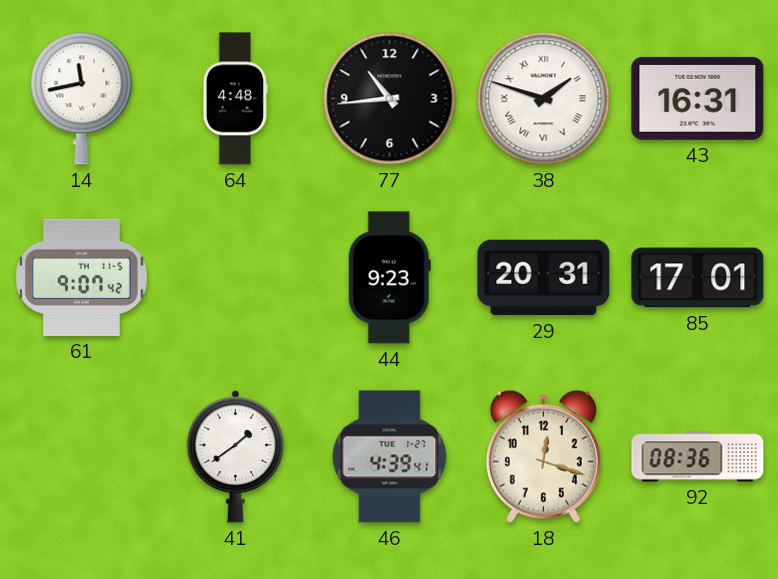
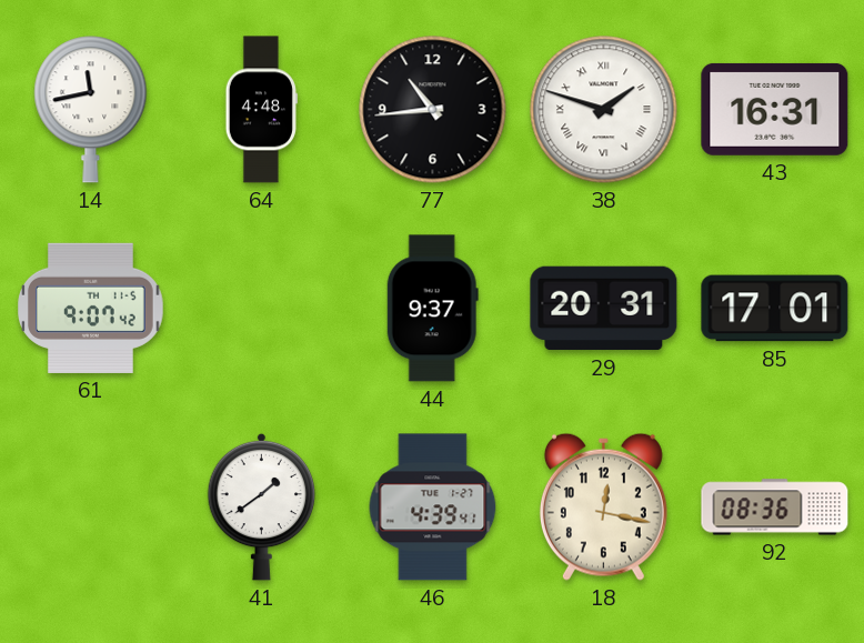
44: 9:23 -> 9:37 (432, 309)
18: 12:18 -> 12:17 (603, 506)
